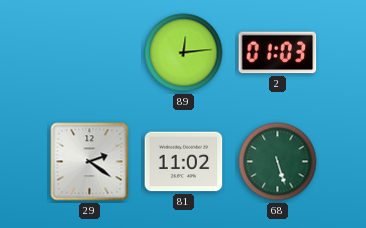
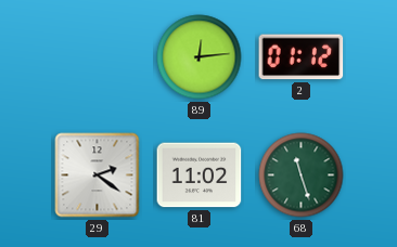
2: 01:03 -> 01:12 (302, 57)
68: 5:27 -> 11:27 (302, 175)
